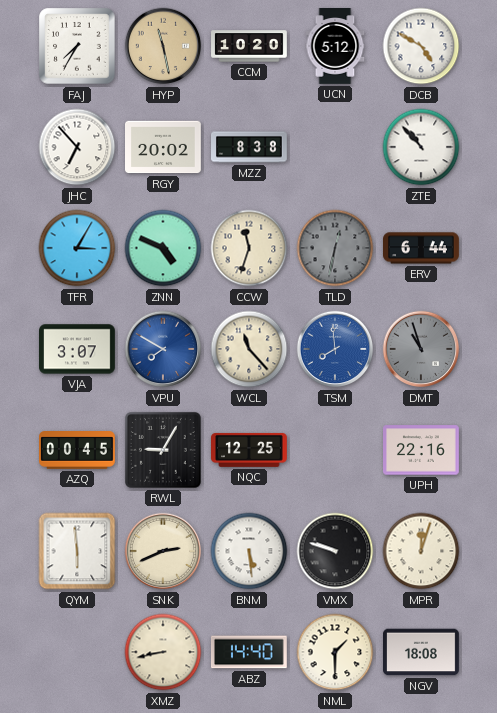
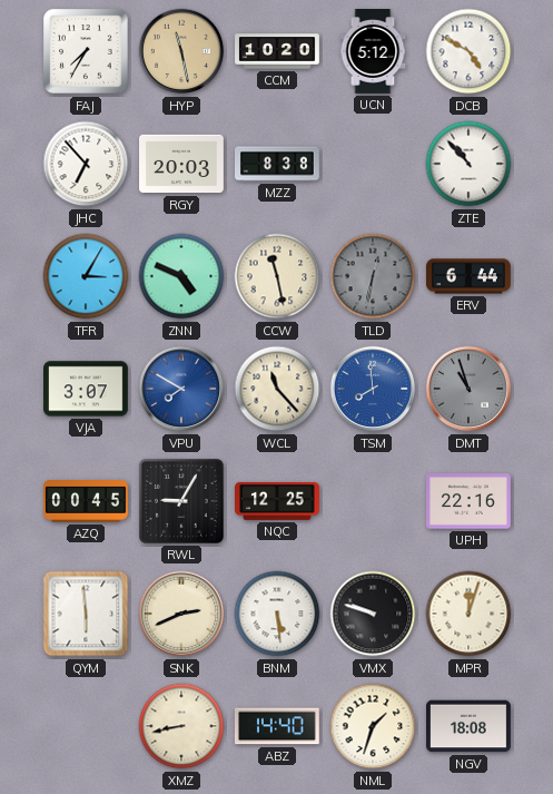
RGY: 20:02 -> 20:03 (182, 164)
CCW: 11:33 -> 11:28 (277, 276)
NML: 1:30 -> 1:33 (373, 726)
